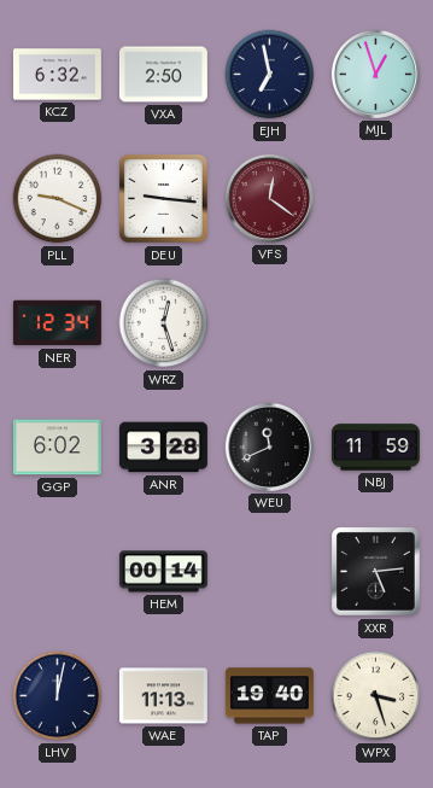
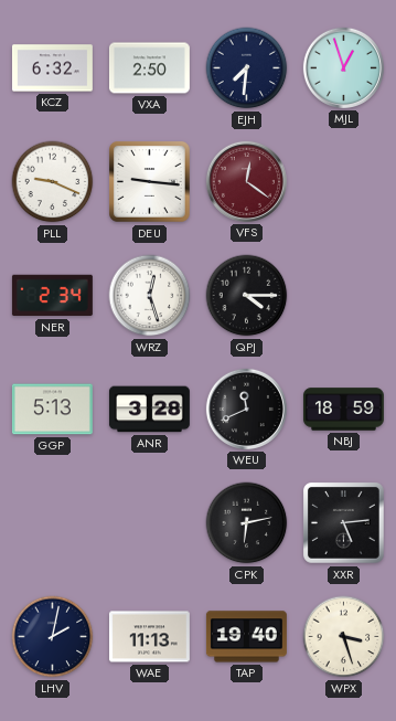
EJH: 6:58 -> 7:31 (247, 68)
NER: 12:34 -> 2:34 (52, 296)
QPJ: none -> 4:15 (247, 296)
GGP: 6:02 -> 5:13 (52, 410)
NBJ: 11:59 -> 18:59 (343, 410)
HEM: 00:14 -> none (163, 572)
CPK: none -> 6:13 (247, 523)
LHV: 12:02 -> 2:02 (53, 637)
